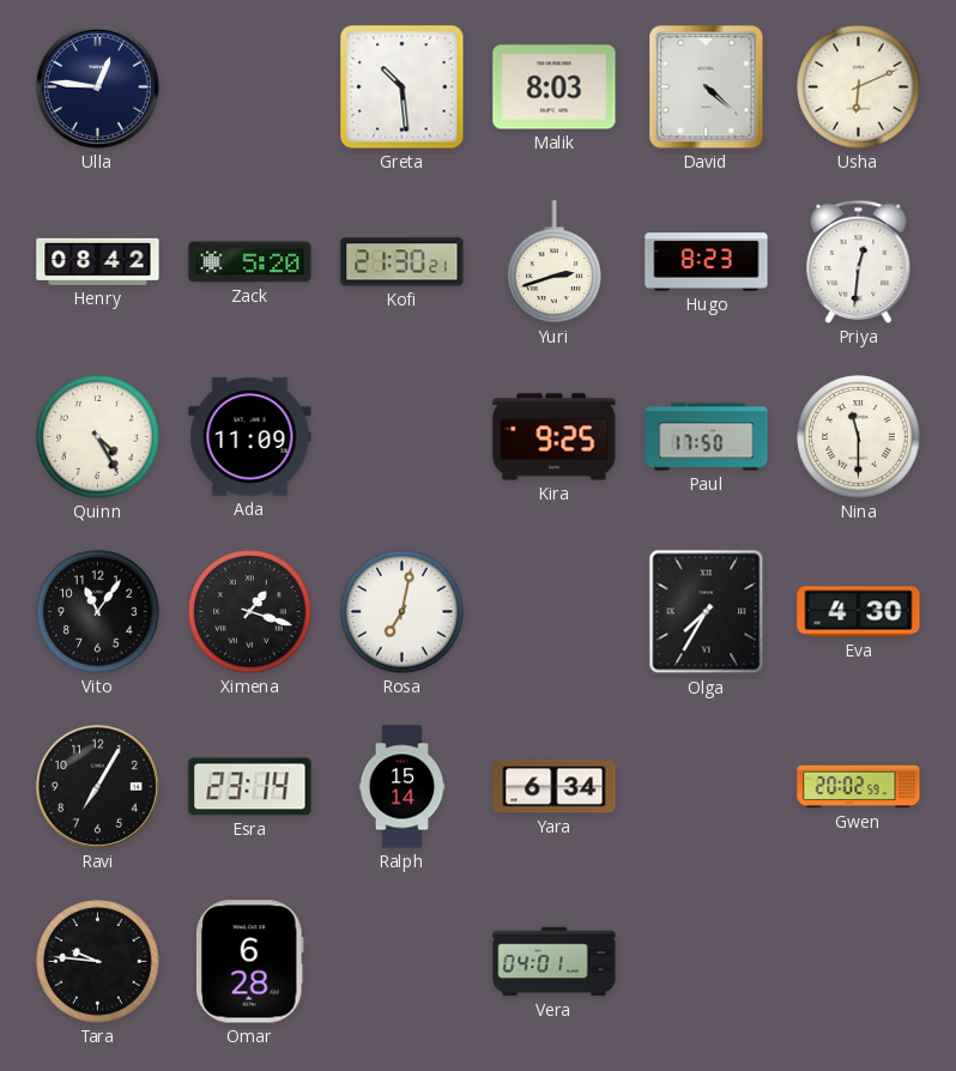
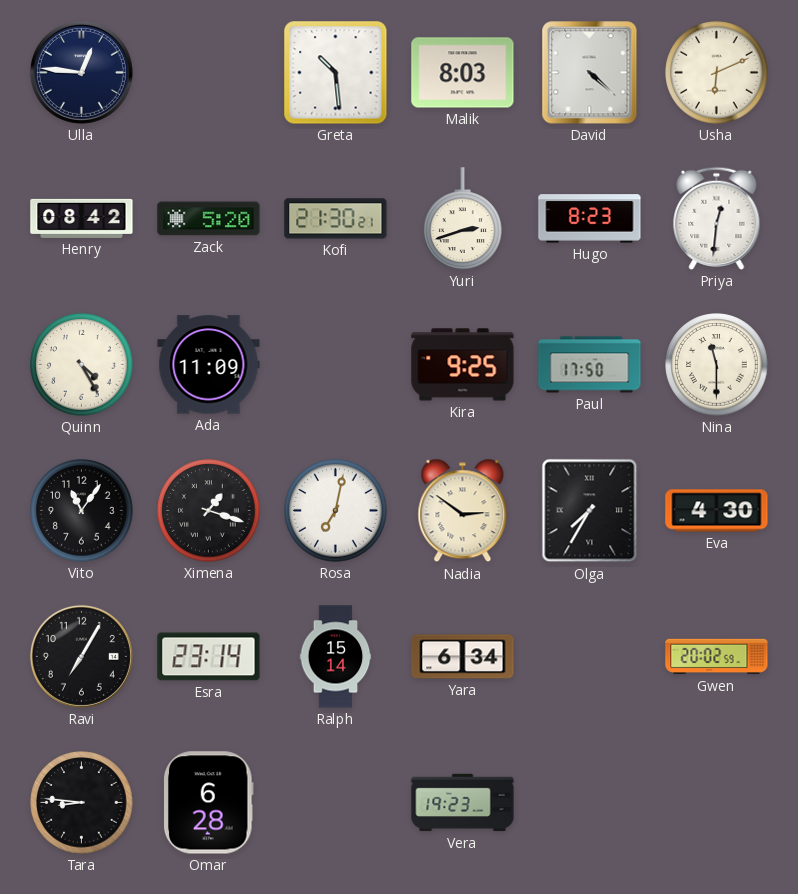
Nadia: none -> 2:51 (463, 511)
Tara: 9:46 -> 8:46 (82, 803)
Vera: 04:01 -> 19:23 (463, 803)
